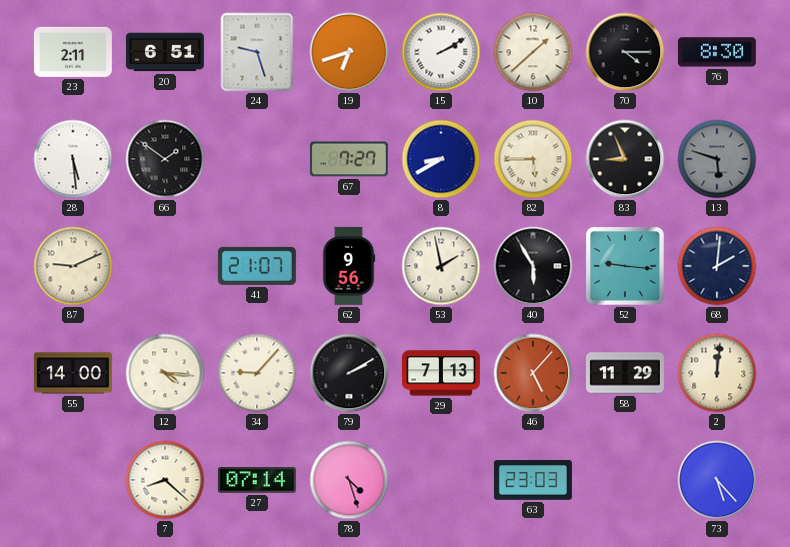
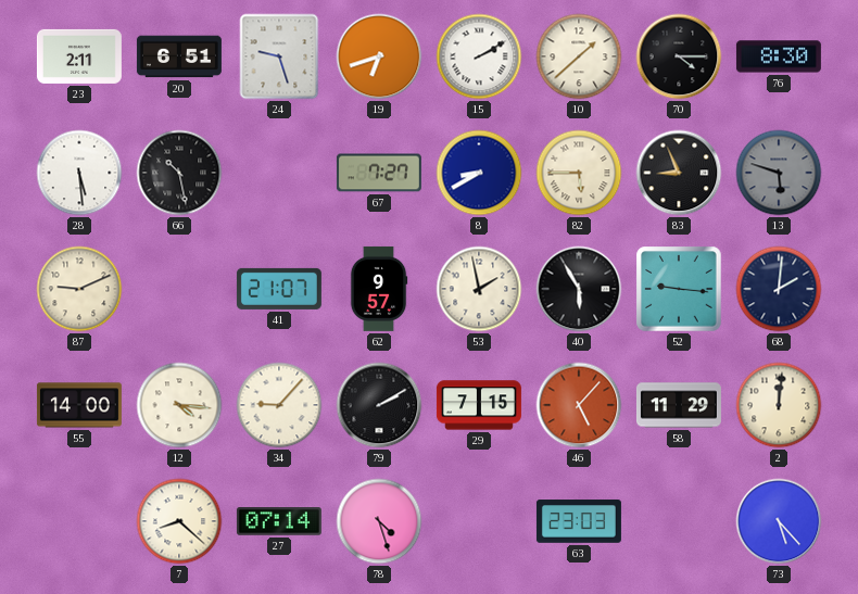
66: 1:51 -> 10:28 (179, 173)
62: 9:56 -> 9:57 (379, 289)
29: 7:13 -> 7:15 (479, 405)
